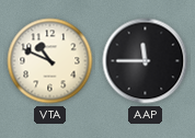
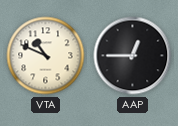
AAP: 11:45 -> 12:45 (133, 56)
